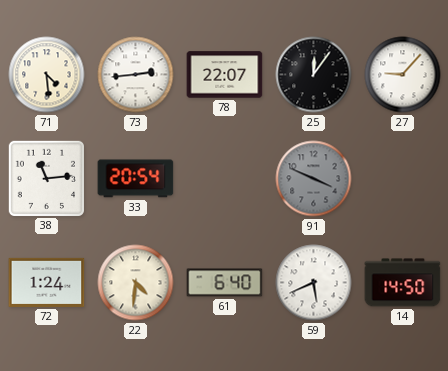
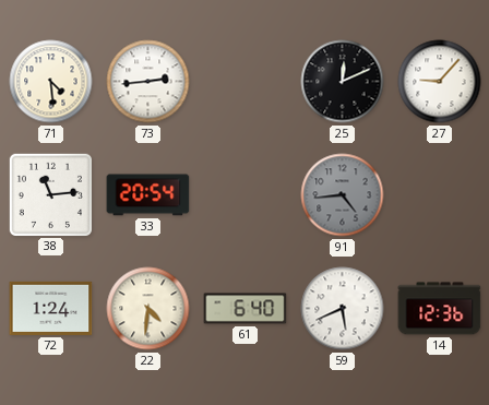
78: 22:07 -> none (225, 75)
25: 12:06 -> 12:11 (343, 82)
91: 3:49 -> 4:44 (343, 195)
14: 14:50 -> 12:36 (440, 309)
